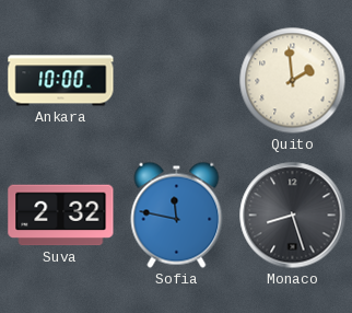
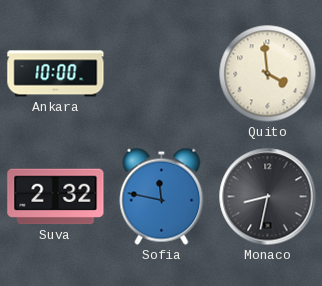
Quito: 1:59 -> 3:59 (268, 74)
Monaco: 8:27 -> 8:32 (268, 197)
